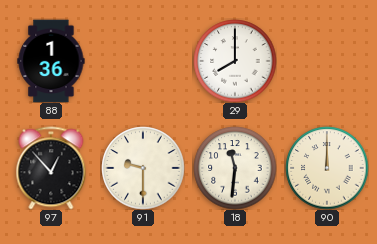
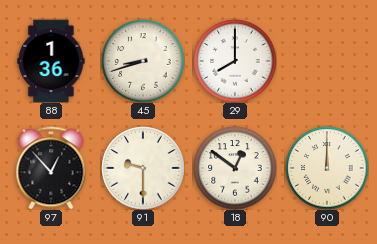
45: none -> 8:42 (143, 61)
18: 11:31 -> 12:51 (235, 168)
